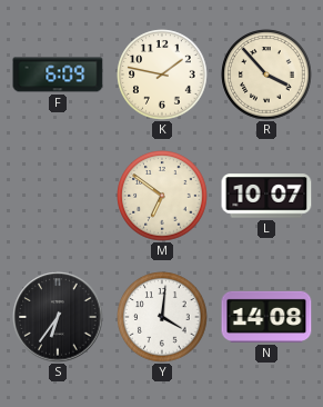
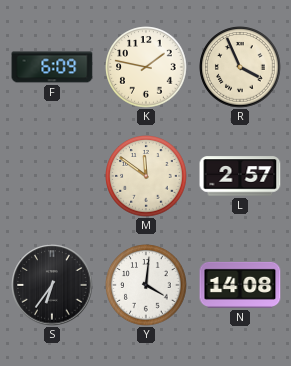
R: 3:53 -> 3:56 (240, 67)
M: 6:51 -> 11:51 (146, 176)
L: 10:07 -> 2:57 (240, 176)
